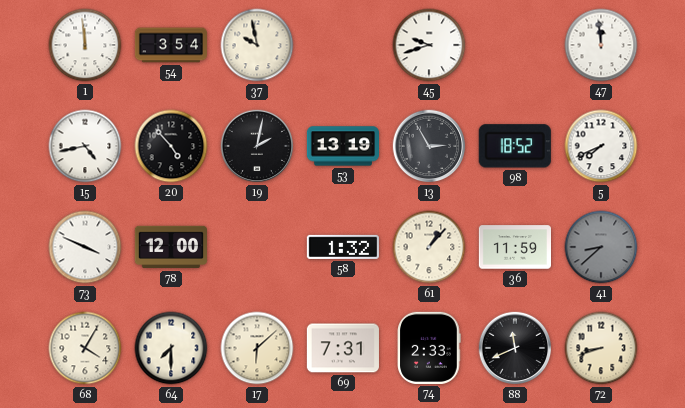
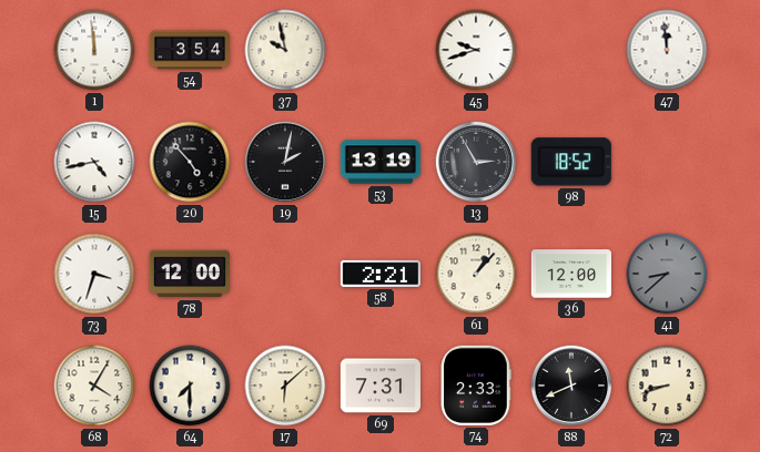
5: 7:41 -> none (601, 146)
73: 3:49 -> 3:33 (94, 274)
58: 1:32 -> 2:21 (381, 274)
36: 11:59 -> 12:00 (570, 274)
